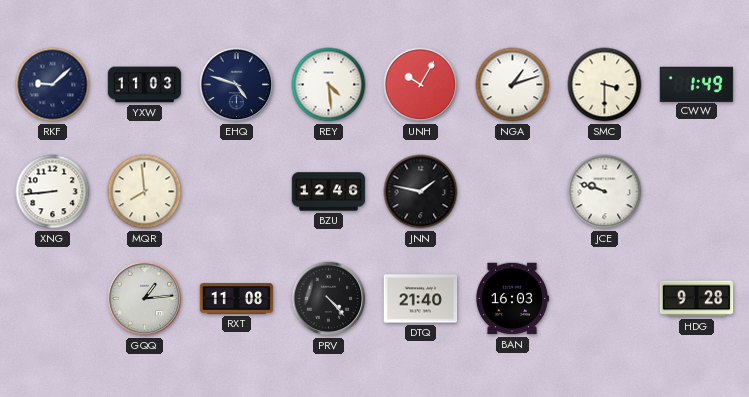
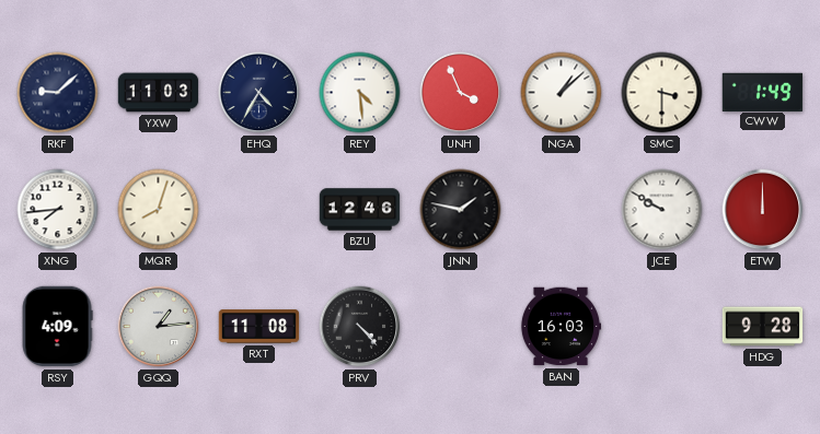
EHQ: 4:48 -> 4:35 (259, 93)
UNH: 10:05 -> 3:56 (461, 93)
NGA: 1:12 -> 1:08 (562, 93)
XNG: 8:44 -> 7:44 (58, 210)
MQR: 7:59 -> 8:03 (159, 210)
JCE: 9:48 -> 9:50 (662, 210)
ETW: none -> 12:00 (763, 210)
RSY: none -> 4:09 (57, 327)
DTQ: 21:40 -> none (421, 299)
